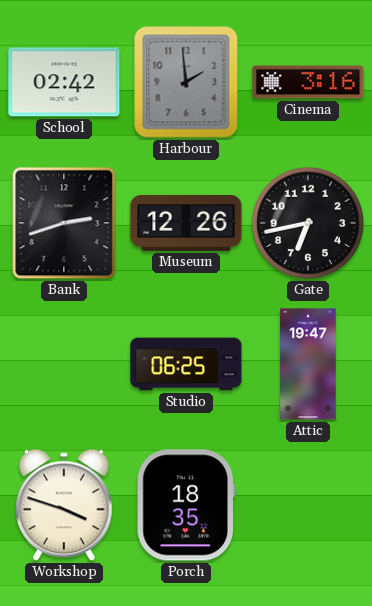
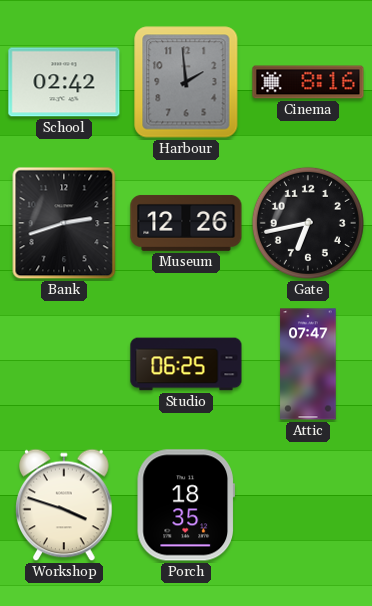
Cinema: 3:16 -> 8:16 (308, 82)
Attic: 19:47 -> 07:47 (308, 364)
